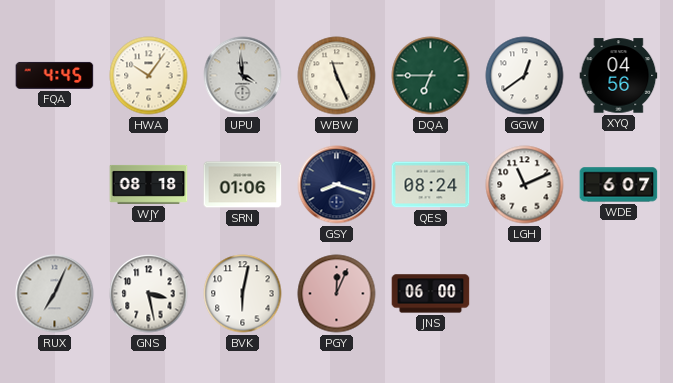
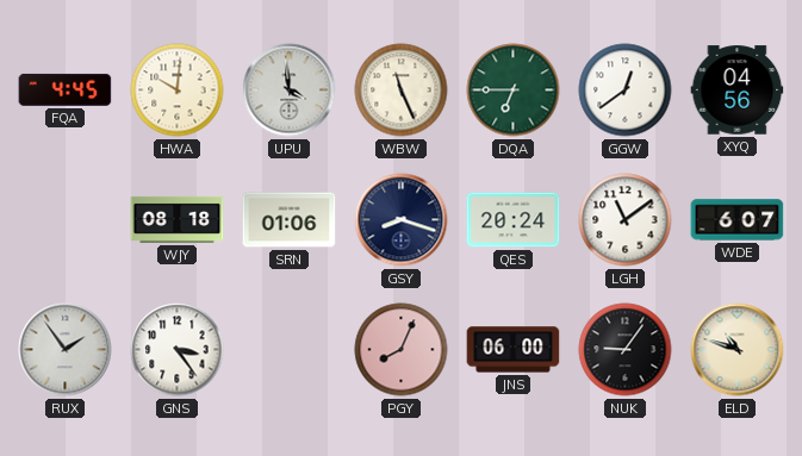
HWA: 10:06 -> 10:01 (178, 90)
QES: 08:24 -> 20:24 (514, 220)
LGH: 11:11 -> 11:09 (626, 220)
RUX: 7:04 -> 1:54 (66, 350)
GNS: 3:28 -> 3:24 (178, 350)
BVK: 6:02 -> none (243, 294)
PGY: 12:04 -> 8:04 (402, 350)
NUK: none -> 9:06 (626, 350)
ELD: none -> 10:48 (738, 350)
